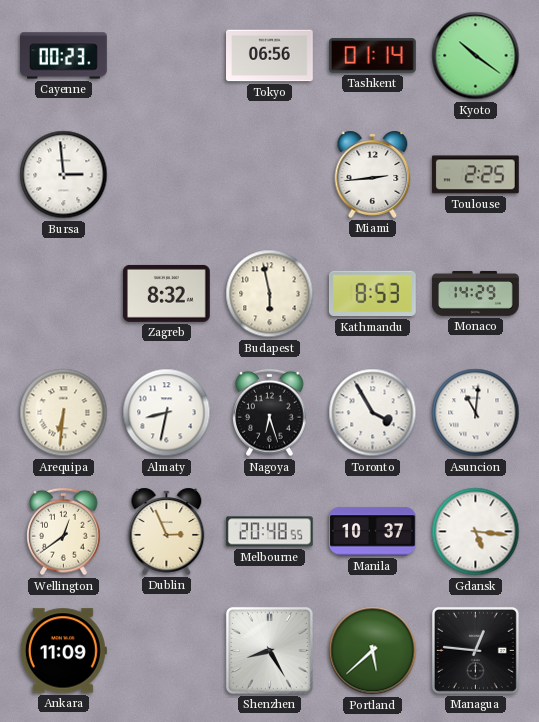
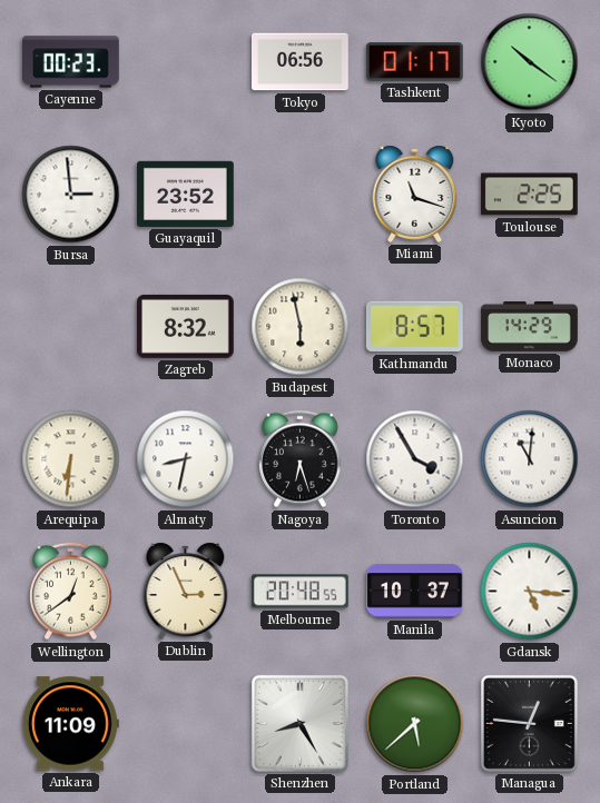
Tashkent: 01:14 -> 01:17 (415, 62)
Guayaquil: none -> 23:52 (186, 194)
Miami: 2:44 -> 11:18 (415, 194)
Kathmandu: 8:53 -> 8:57 (414, 327)
